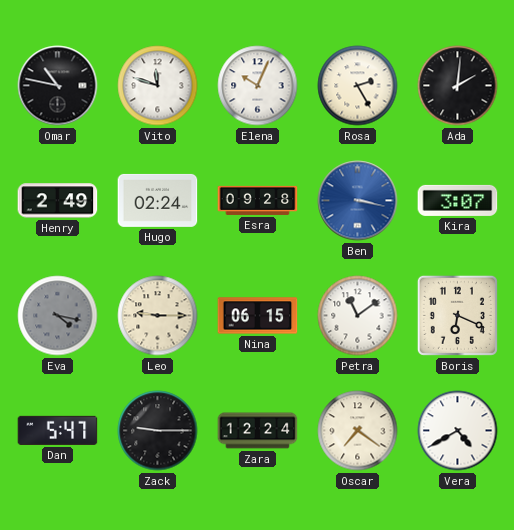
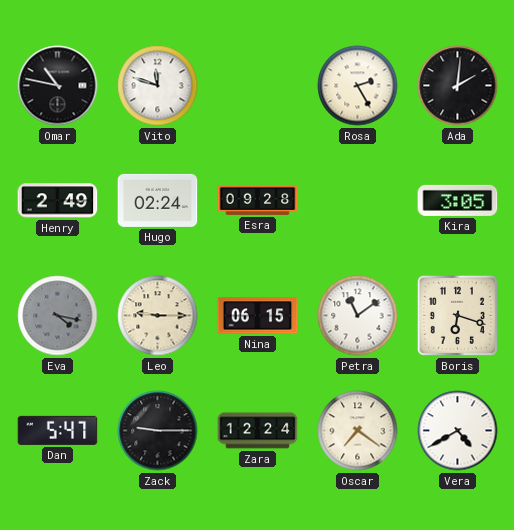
Elena: 10:04 -> none (258, 86)
Ben: 3:17 -> none (358, 201)
Kira: 3:07 -> 3:05 (458, 200)
Boris: 6:19 -> 6:18 (457, 315)
